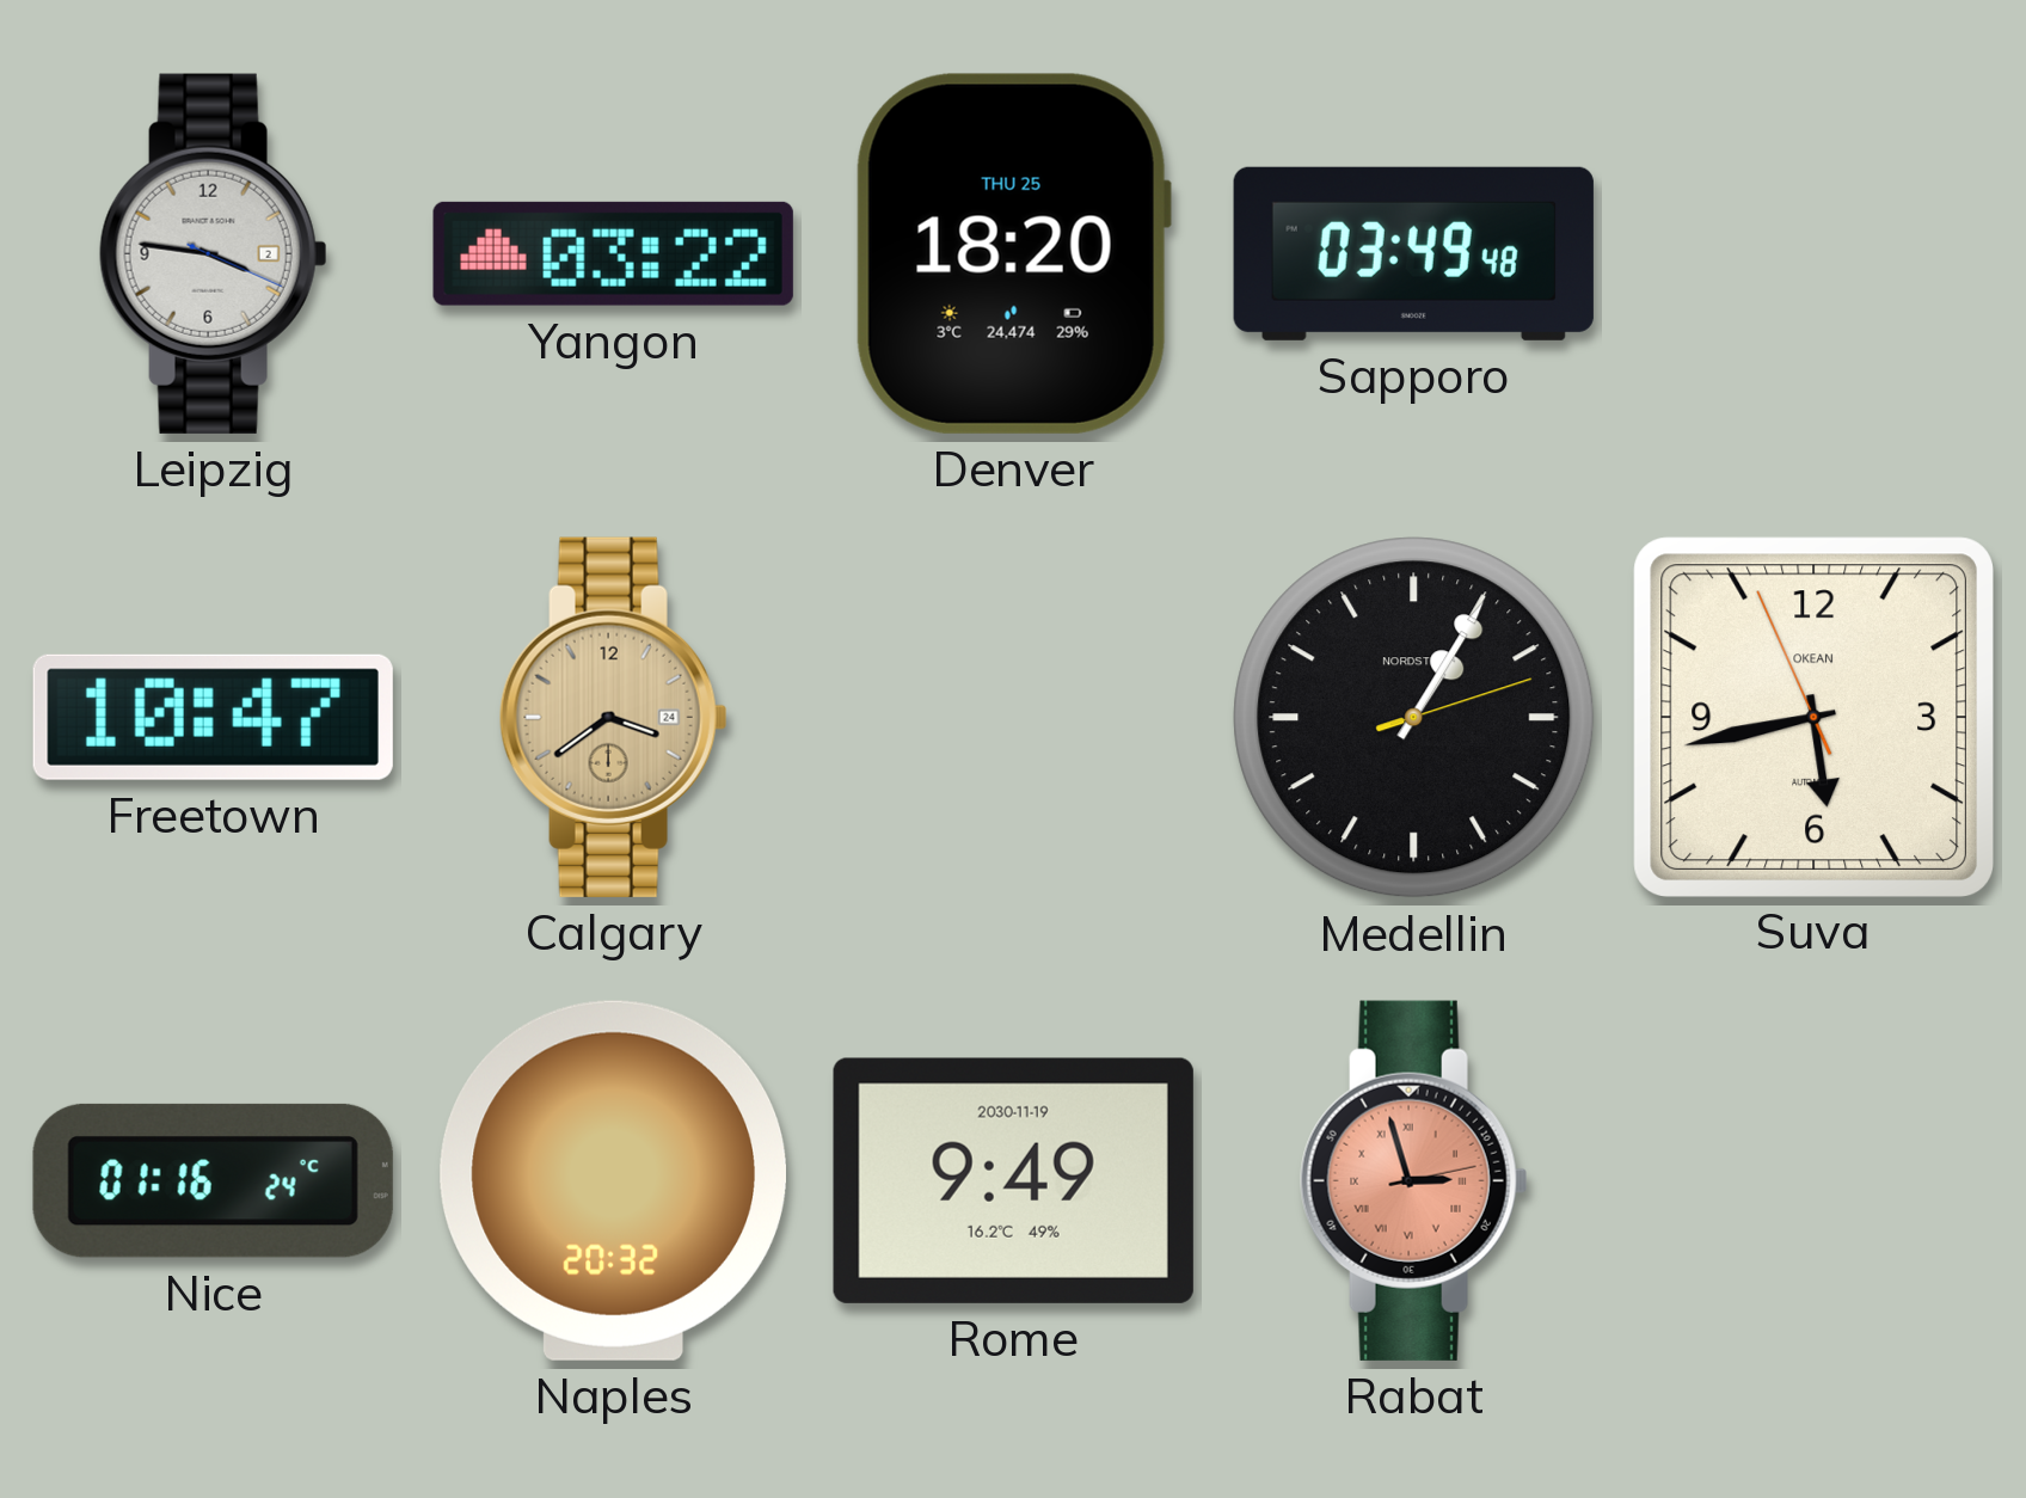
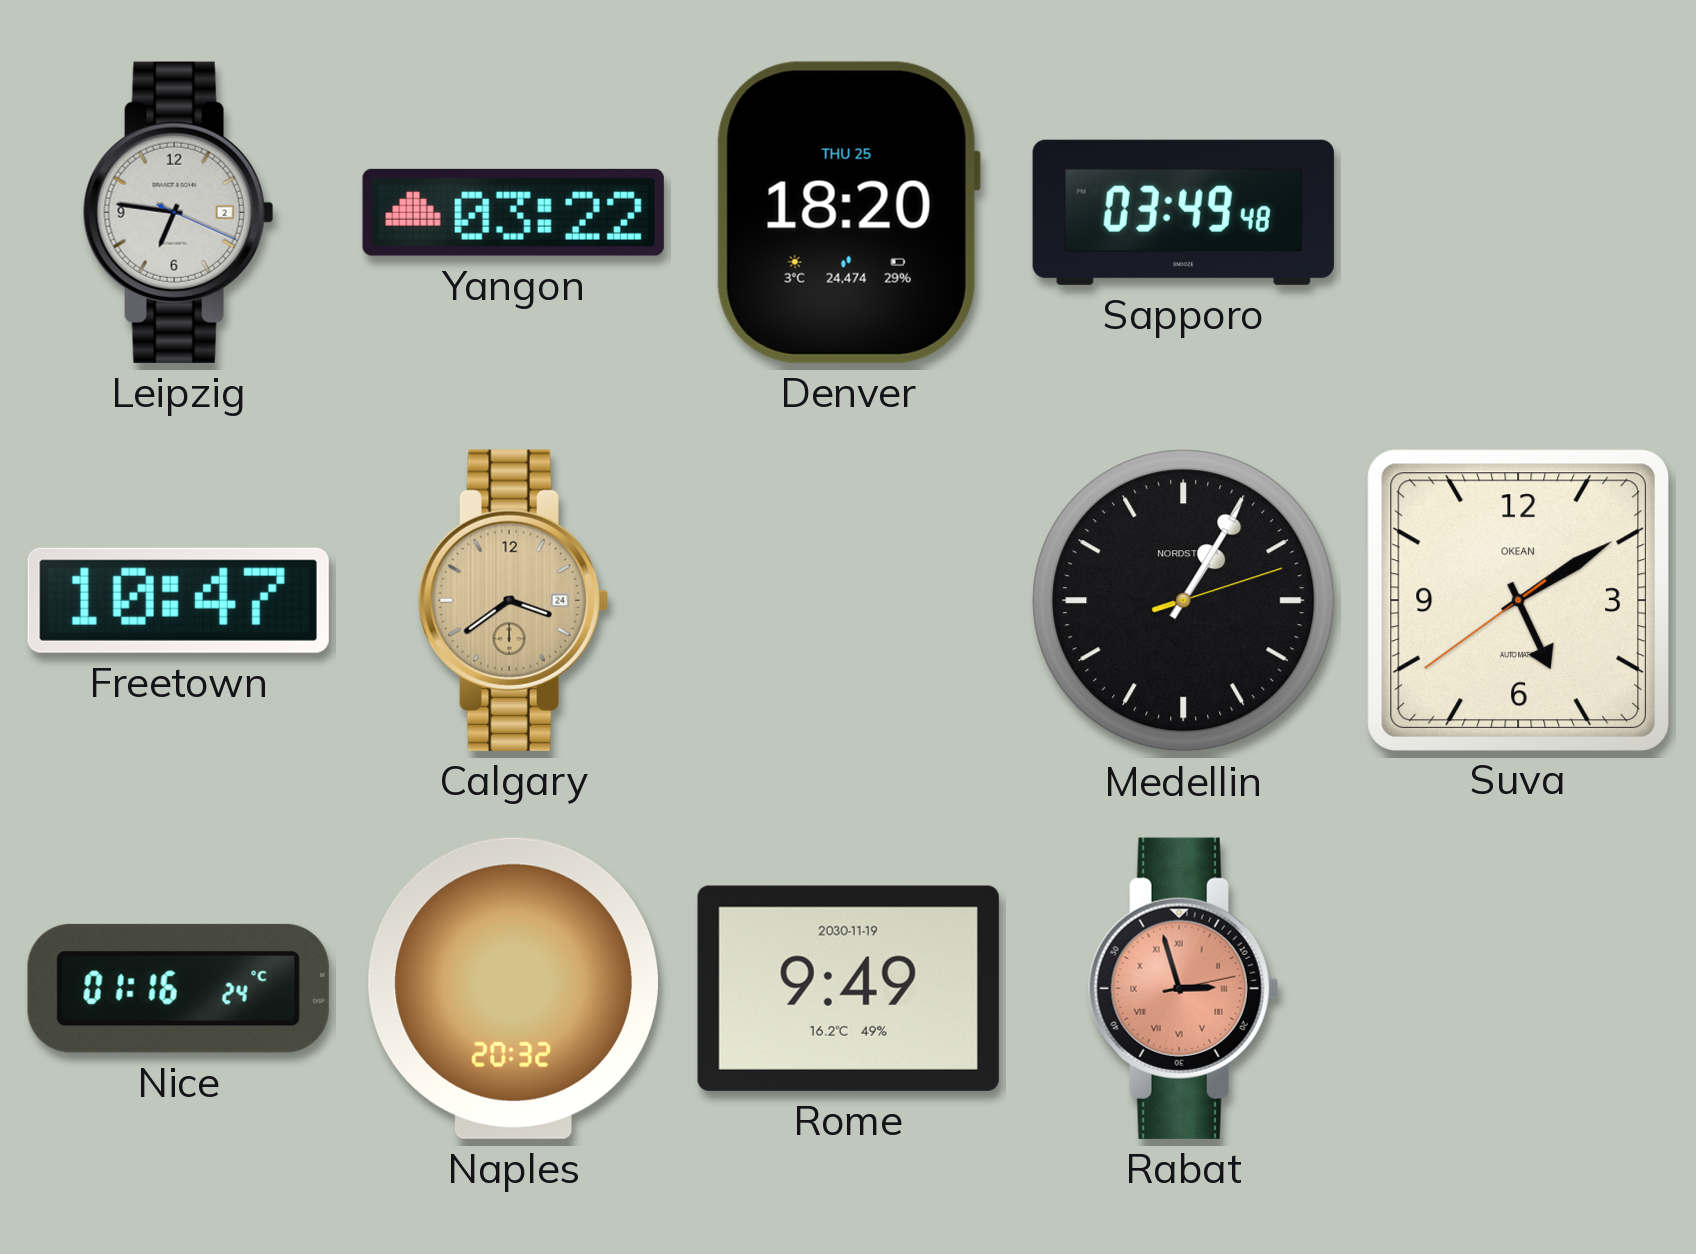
Leipzig: 3:46 -> 6:46 (178, 212)
Suva: 5:42 -> 5:09 (1518, 600)
